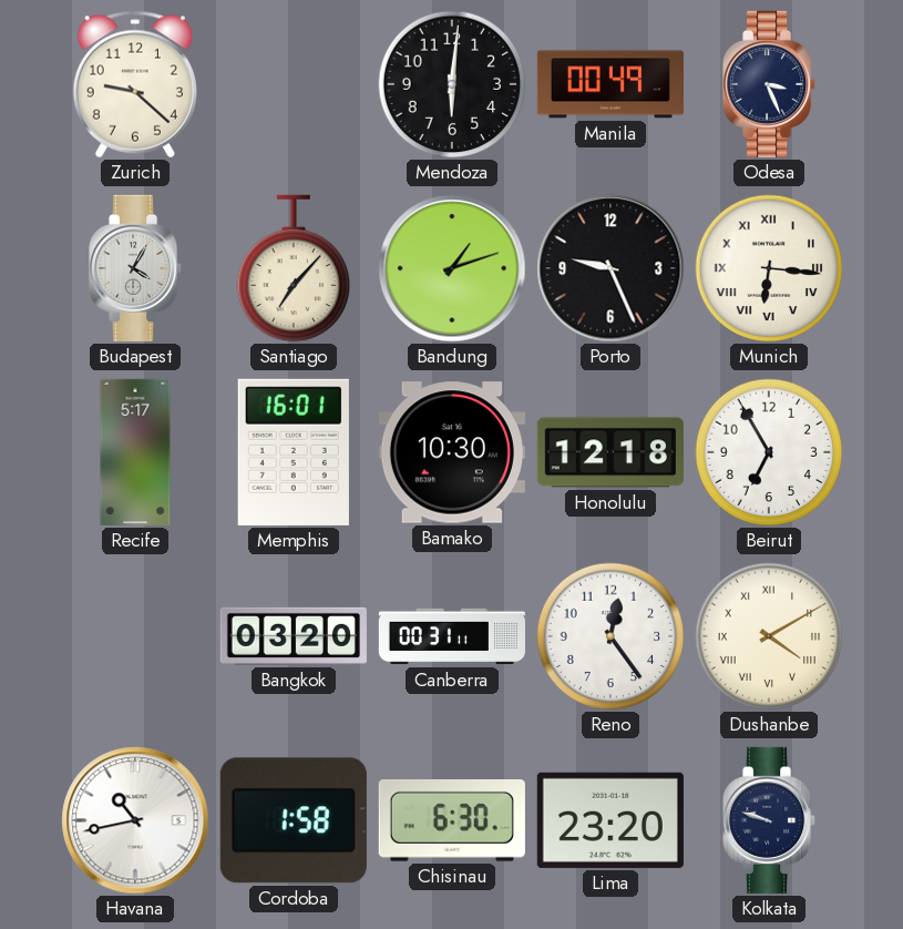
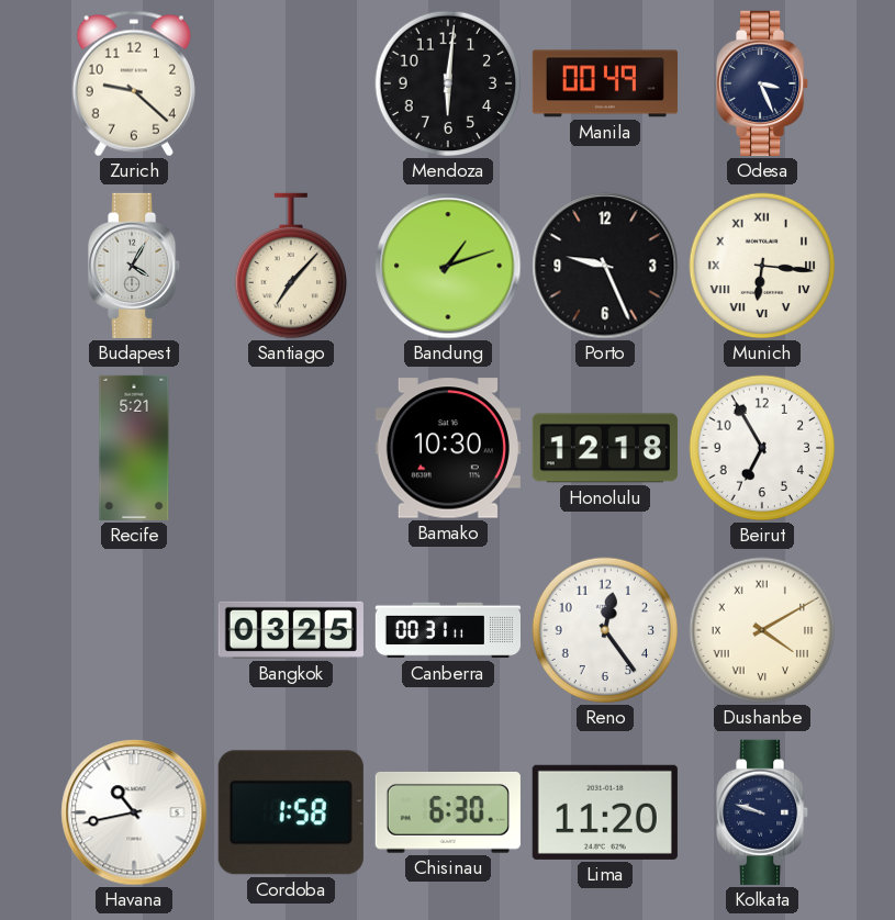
Recife: 5:17 -> 5:21 (134, 448)
Memphis: 16:01 -> none (294, 452)
Bangkok: 03:20 -> 03:25 (291, 630)
Lima: 23:20 -> 11:20 (605, 812)
